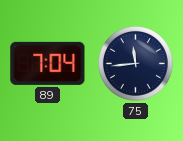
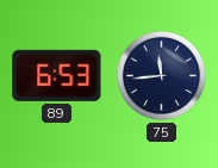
89: 7:04 -> 6:53 (57, 75)
